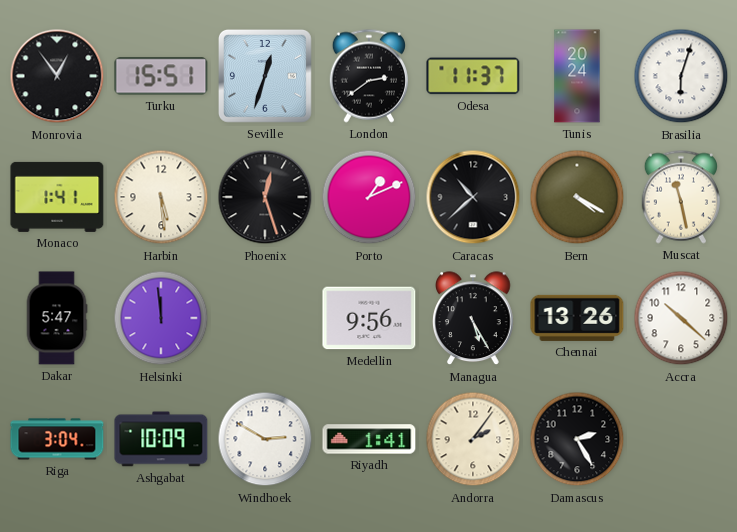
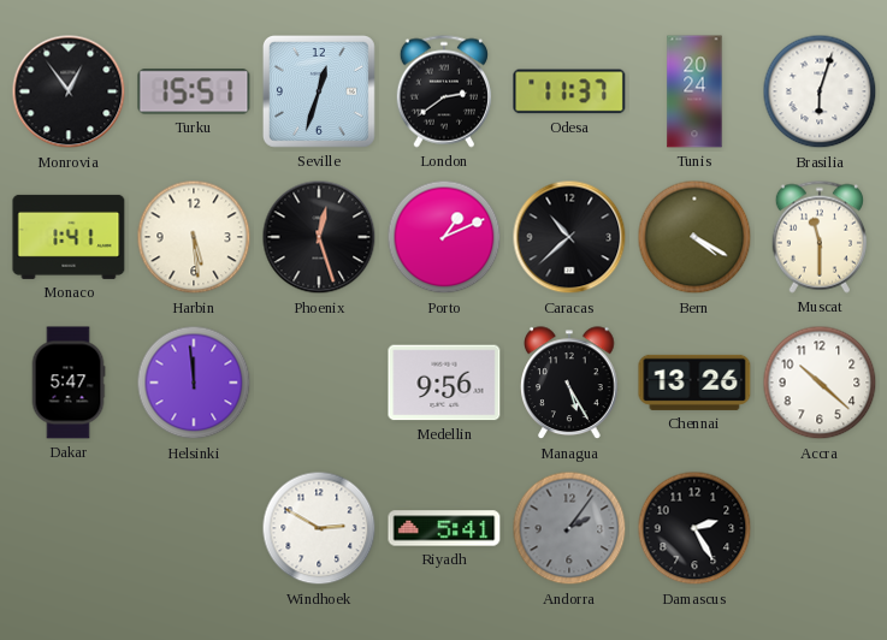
Muscat: 11:28 -> 11:30 (820, 237)
Riga: 3:04 -> none (57, 439)
Ashgabat: 10:09 -> none (161, 439)
Riyadh: 1:41 -> 5:41 (444, 528)
Andorra dial: cream -> grey (569, 528)
